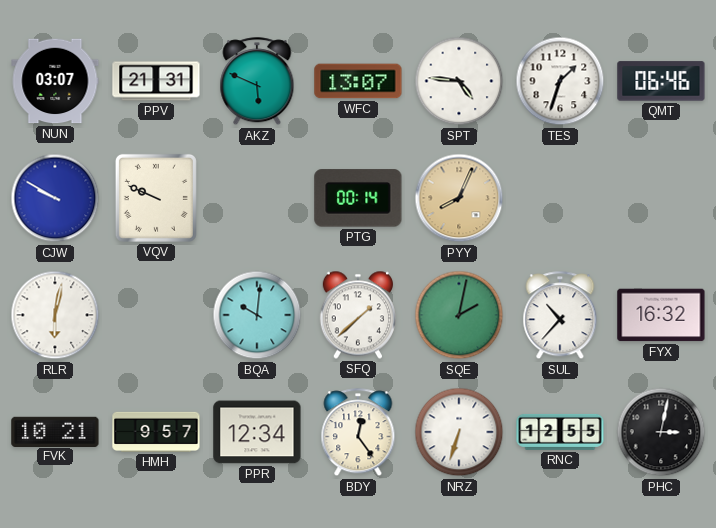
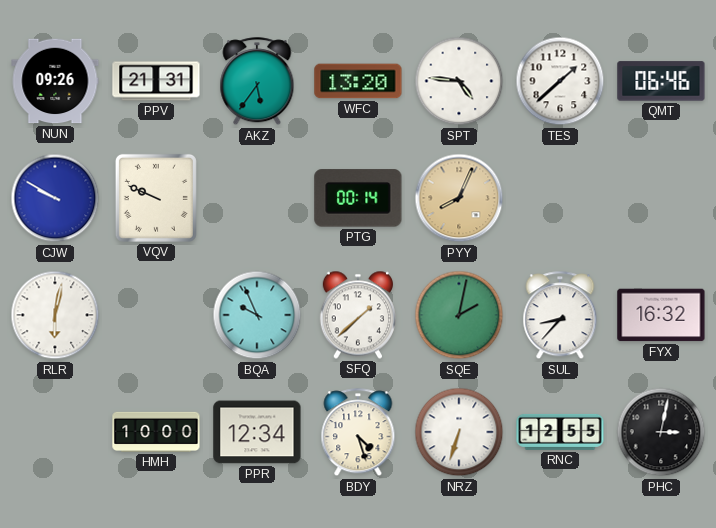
NUN: 03:07 -> 09:26 (55, 81)
AKZ: 5:49 -> 5:36 (257, 82)
WFC: 13:07 -> 13:20 (358, 81)
TES: 1:33 -> 1:38 (560, 81)
BQA: 10:01 -> 9:56 (257, 315)
SUL: 10:37 -> 8:37 (560, 316)
FVK: 10:21 -> none (55, 431)
HMH: 9:57 -> 10:00 (156, 432)
BDY: 12:24 -> 4:27 (358, 433)
